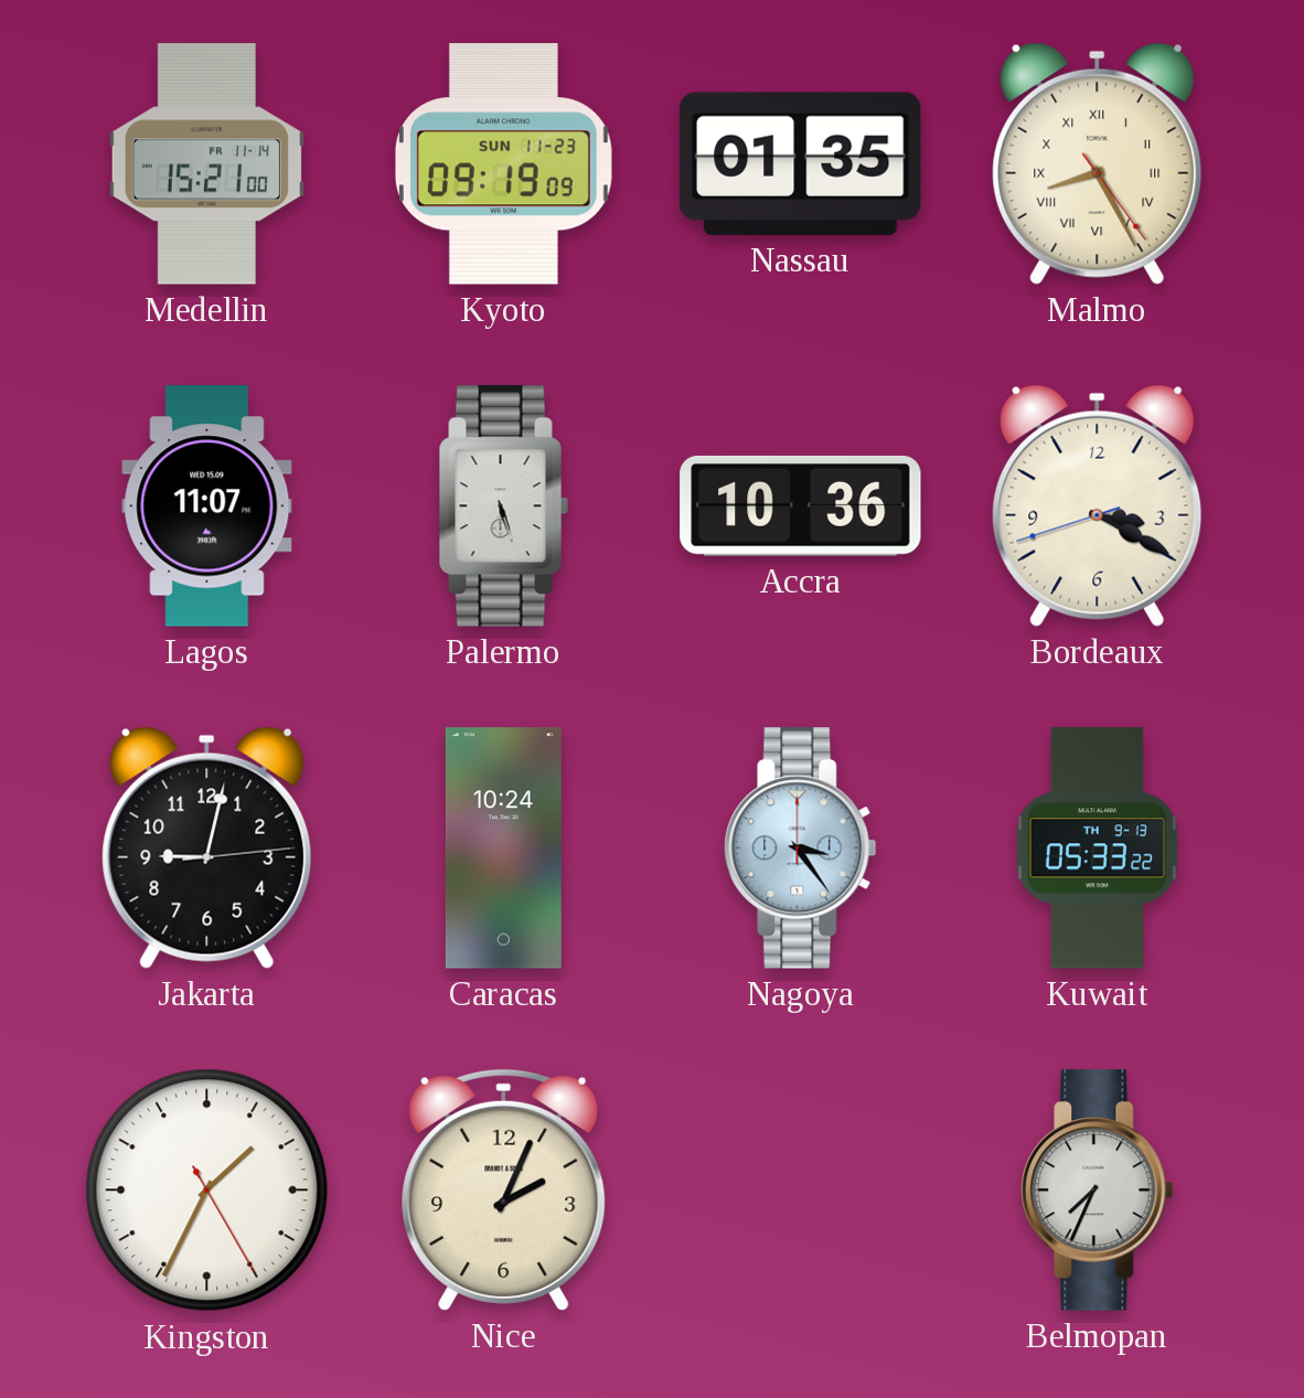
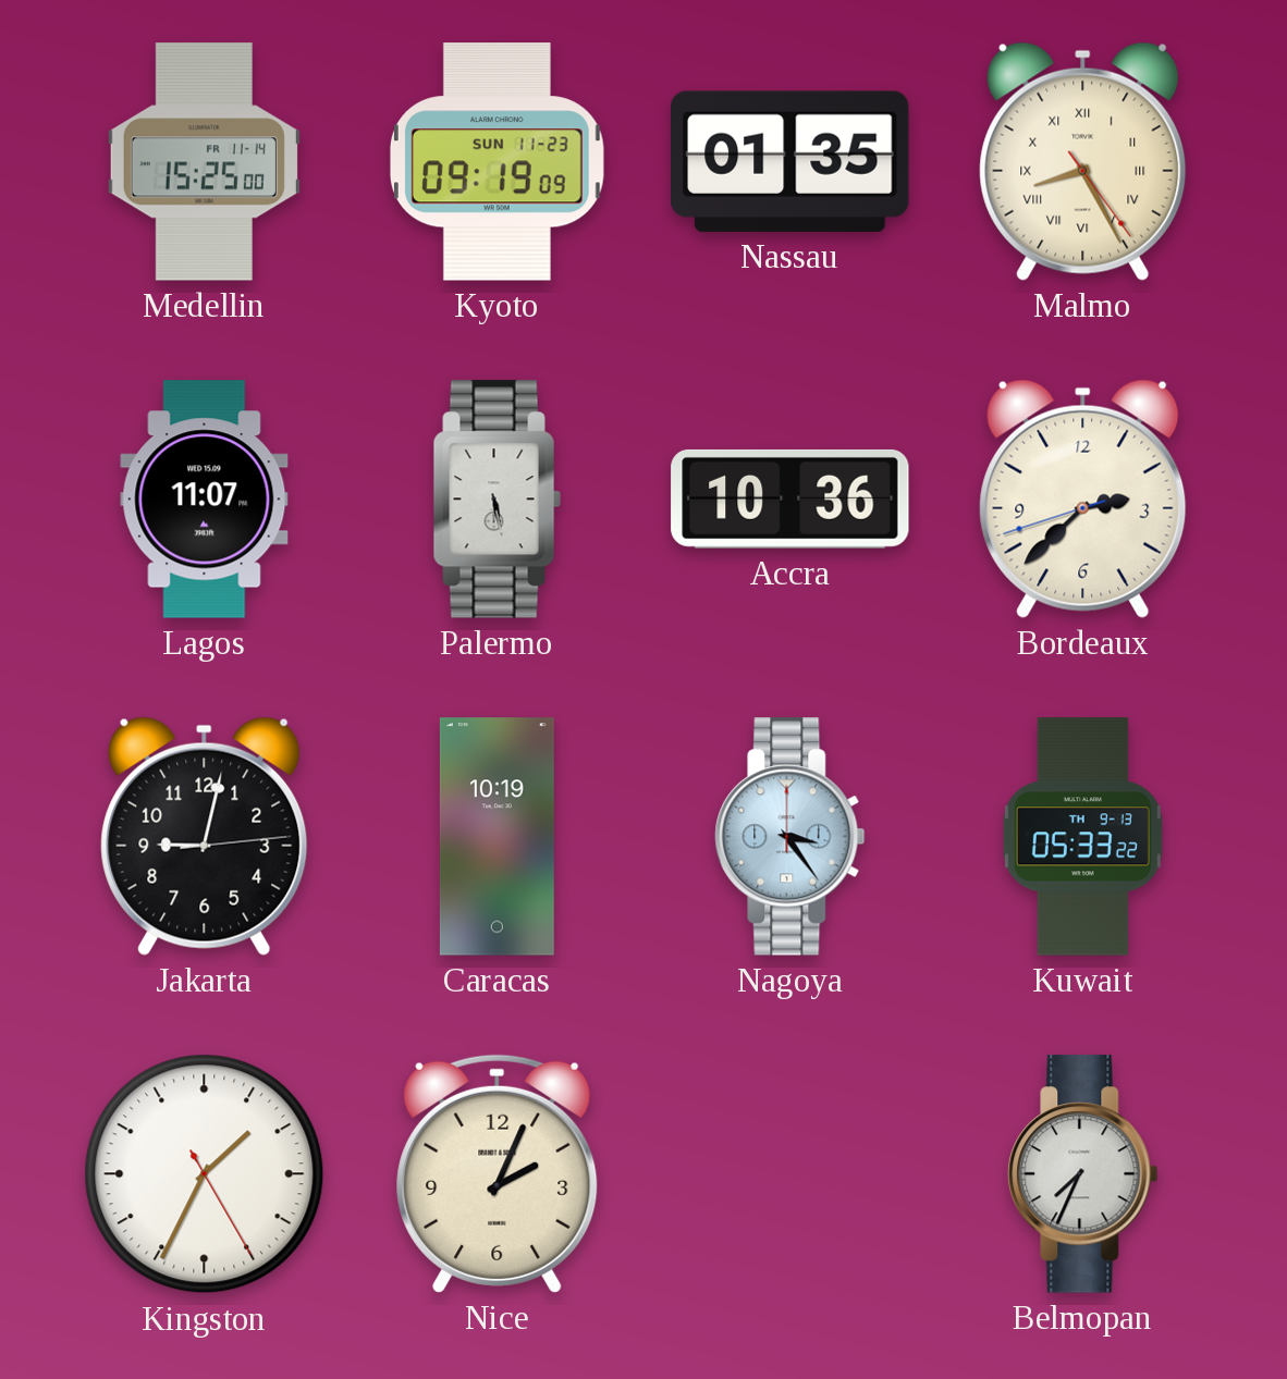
Medellin: 15:21 -> 15:25 (204, 162)
Palermo: 5:27 -> 5:28 (497, 500)
Bordeaux: 3:19 -> 2:37 (1083, 498)
Caracas: 10:24 -> 10:19 (497, 837)
